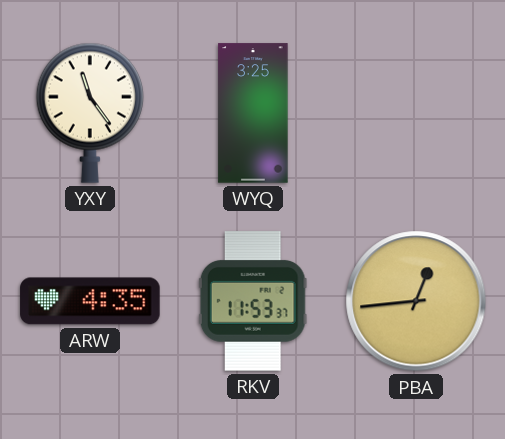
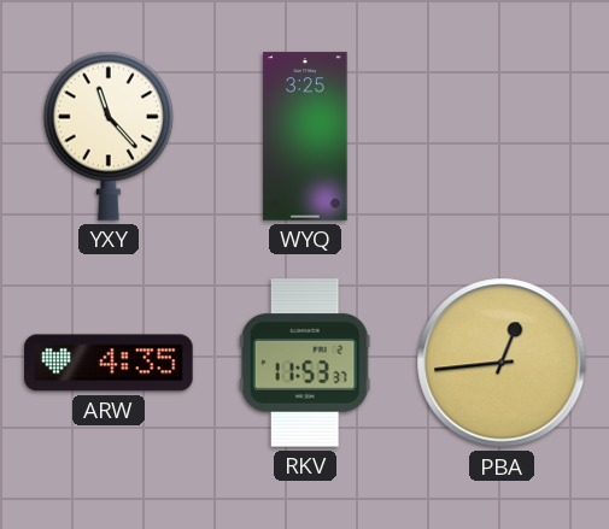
YXY: 11:24 -> 11:23 (109, 136)
